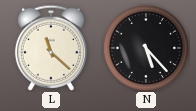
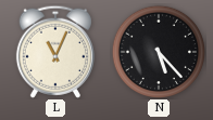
L: 11:22 -> 11:04 (55, 52)
